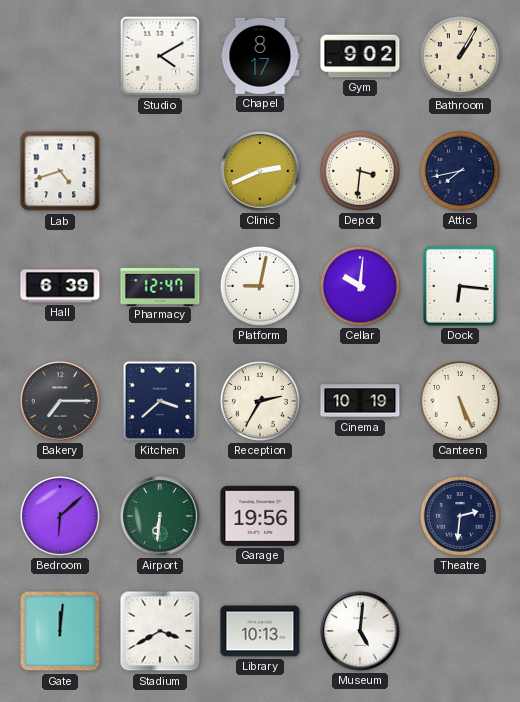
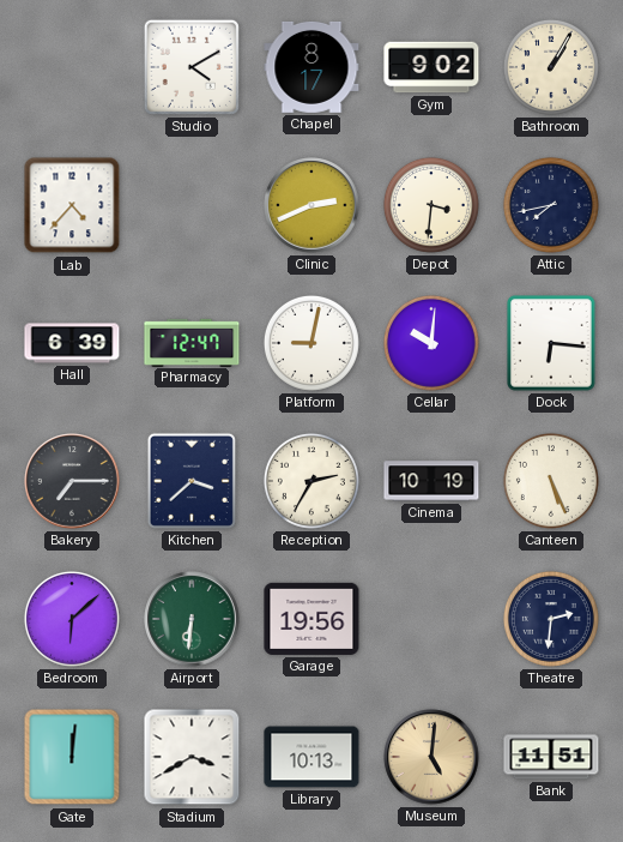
Lab: 4:42 -> 4:37 (72, 205)
Museum dial: white -> champagne (431, 757)
Bank: none -> 11:51 (551, 757)
